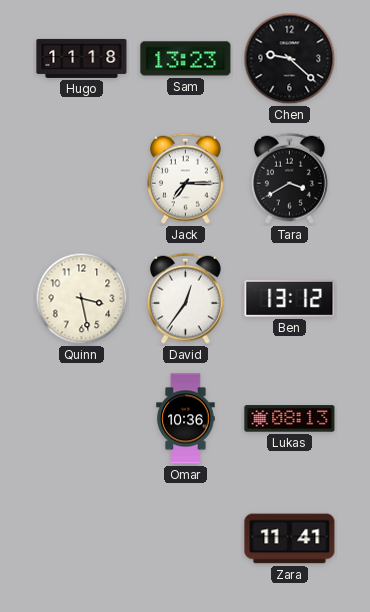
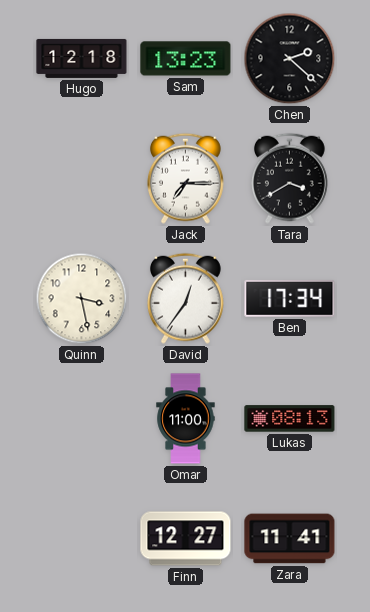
Hugo: 11:18 -> 12:18 (82, 58)
Chen: 9:22 -> 2:22 (290, 59)
Ben: 13:12 -> 17:34 (290, 298)
Omar: 10:36 -> 11:00 (186, 419)
Finn: none -> 12:27 (186, 539)
